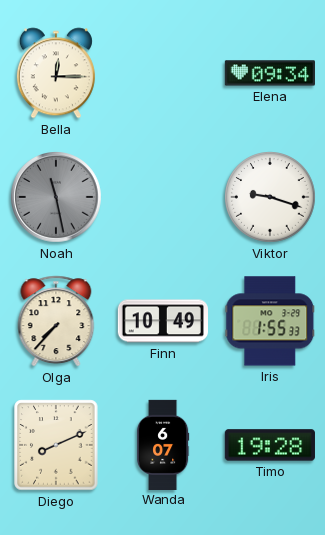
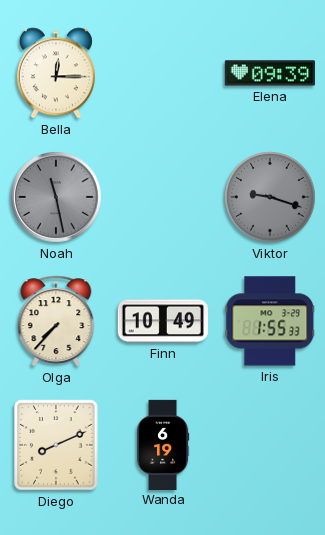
Elena: 09:34 -> 09:39 (270, 73)
Viktor dial: white -> grey (270, 197)
Wanda: 6:07 -> 6:19 (163, 444)
Timo: 19:28 -> none (270, 445)
